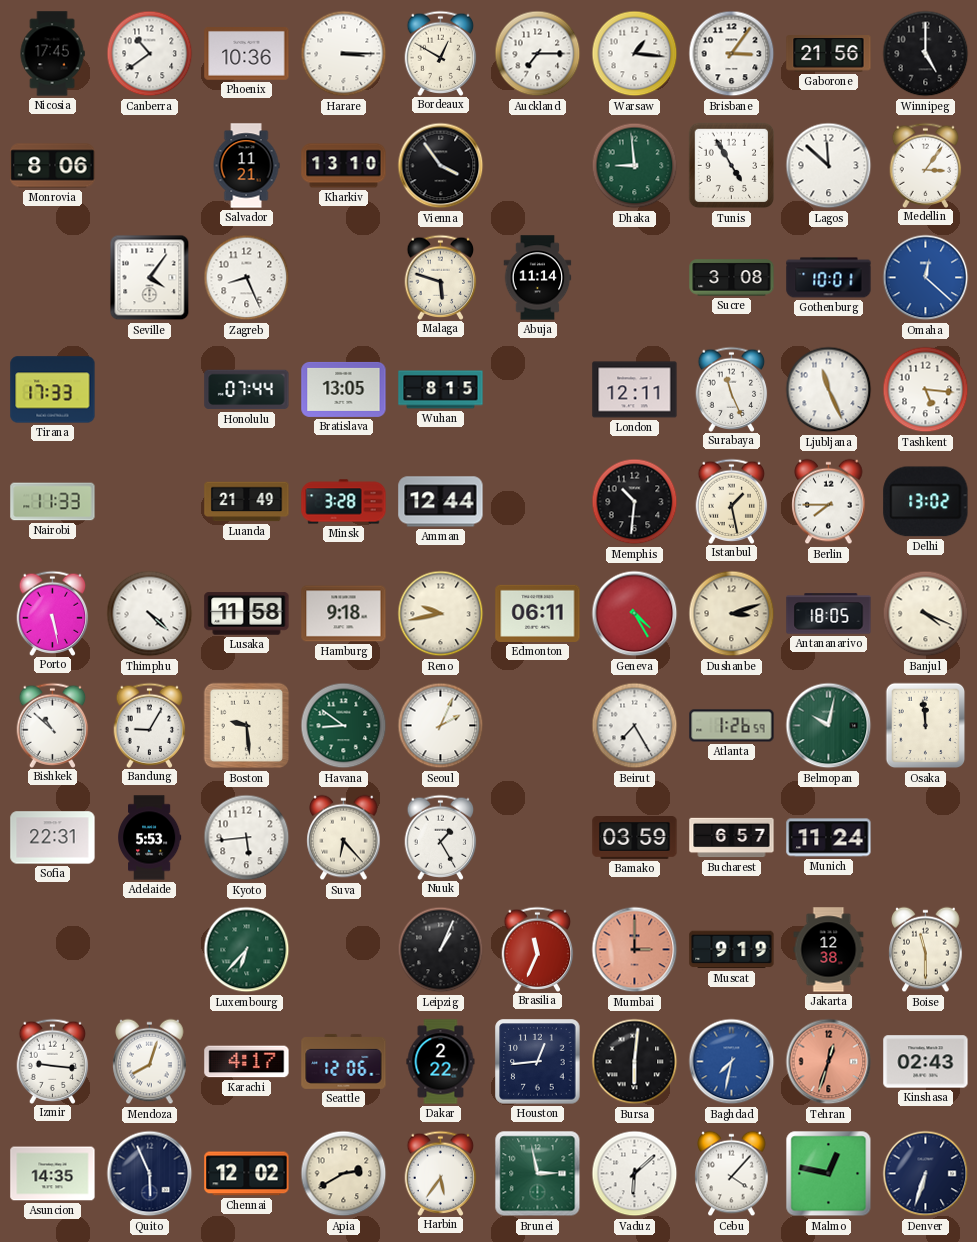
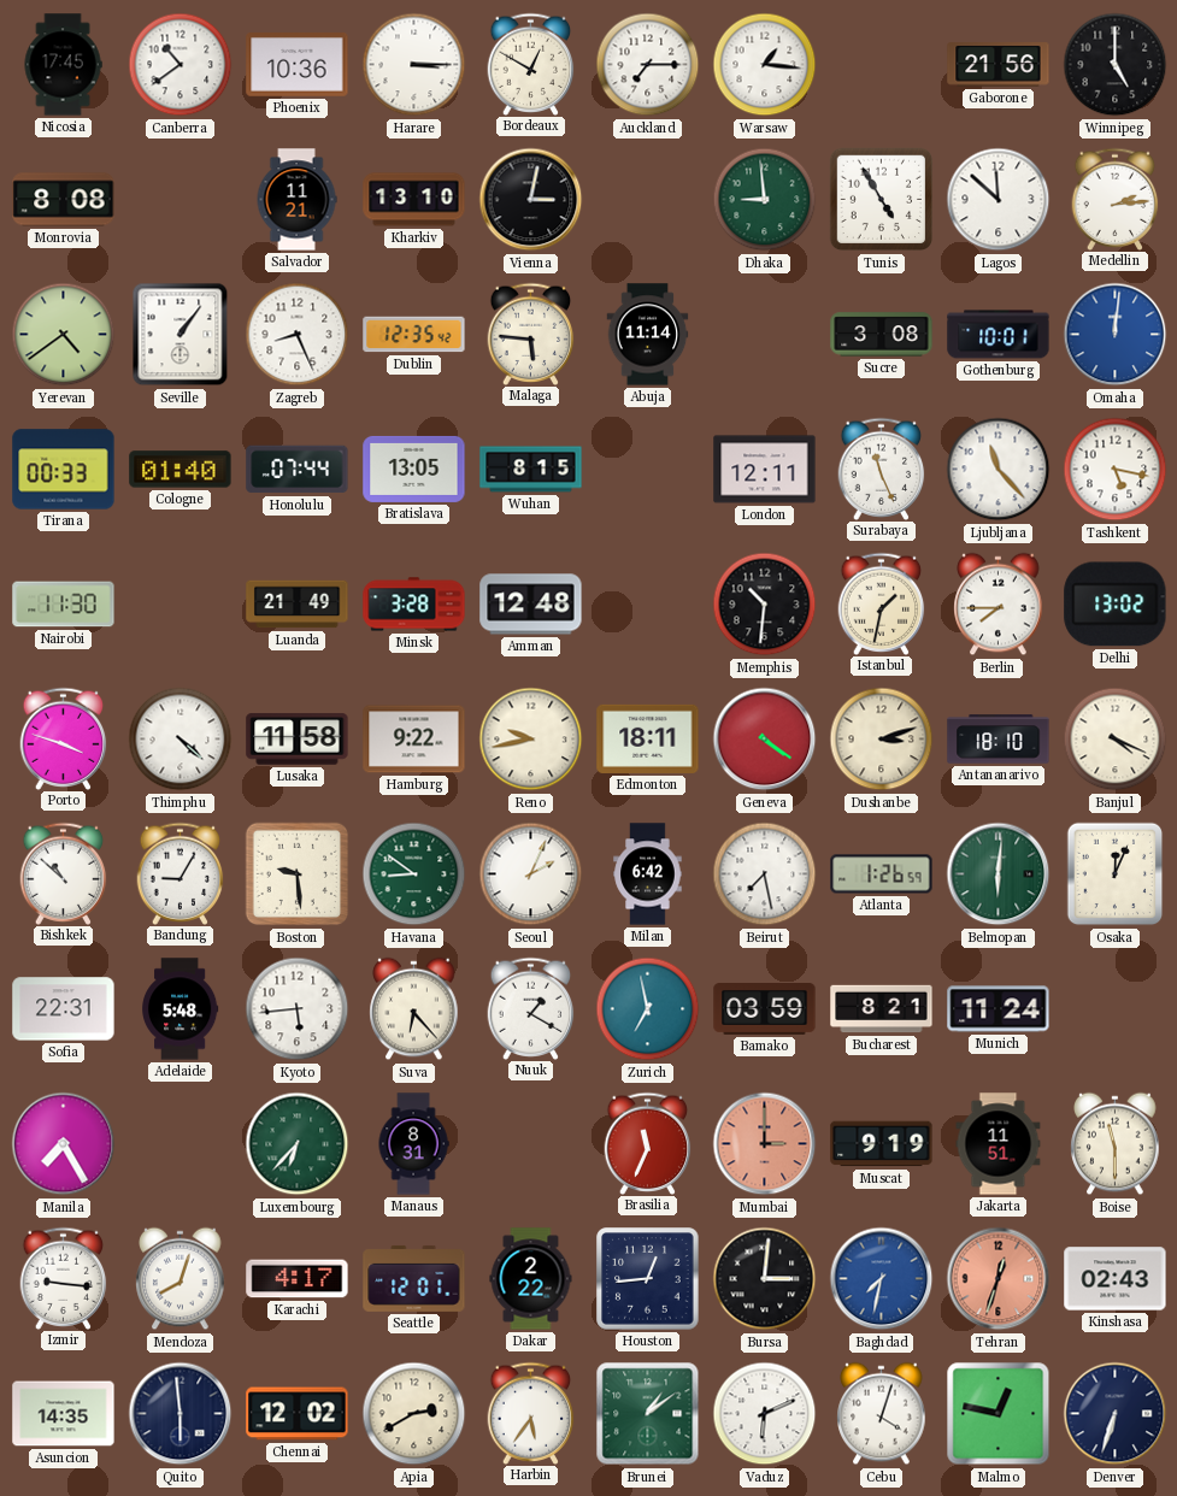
Brisbane: 3:06 -> none (732, 54)
Monrovia: 8:06 -> 8:08 (64, 200)
Vienna: 3:54 -> 3:02 (531, 200)
Medellin: 3:06 -> 2:14 (1116, 199)
Yerevan: none -> 4:39 (64, 335)
Seville: 4:06 -> 1:06 (181, 335)
Dublin: none -> 12:35 (414, 335)
Malaga: 5:48 -> 5:46 (531, 334)
Omaha: 12:22 -> 12:01 (1116, 335)
Tirana: 17:33 -> 00:33 (64, 470)
Cologne: none -> 01:40 (181, 470)
Ljubljana: 11:26 -> 11:23 (999, 470)
Tashkent: 5:16 -> 5:17 (1116, 470)
Nairobi: 11:33 -> 11:30 (64, 605)
Amman: 12:44 -> 12:48 (531, 605)
Istanbul: 1:28 -> 1:32 (882, 603)
Porto: 5:28 -> 3:48 (64, 738)
Hamburg: 9:18 -> 9:22 (414, 740)
Edmonton: 06:11 -> 18:11 (648, 738)
Geneva: 4:25 -> 4:21 (765, 740)
Antananarivo: 18:05 -> 18:10 (999, 740)
Milan: none -> 6:42 (648, 874)
Beirut: 7:25 -> 7:28 (765, 874)
Belmopan: 10:02 -> 6:01 (999, 874)
Osaka: 11:59 -> 12:04 (1116, 874)
Adelaide: 5:53 -> 5:48 (180, 1009)
Nuuk: 1:25 -> 1:20 (531, 1008)
Zurich: none -> 6:58 (648, 1009)
Bucharest: 6:57 -> 8:21 (882, 1009)
Manila: none -> 7:25 (64, 1144)
Manaus: none -> 8:31 (413, 1144)
Leipzig: 1:04 -> none (441, 950)
Jakarta: 12:38 -> 11:51 (999, 1144)
Seattle: 12:06 -> 12:01 (414, 1278)
Bursa: 6:01 -> 3:01 (765, 1279)
Quito: 5:56 -> 5:59 (181, 1414)
Brunei: 2:58 -> 1:09 (648, 1414)
Vaduz: 6:08 -> 6:11 (765, 1414)
Cebu: 4:07 -> 4:03 (882, 1414)
